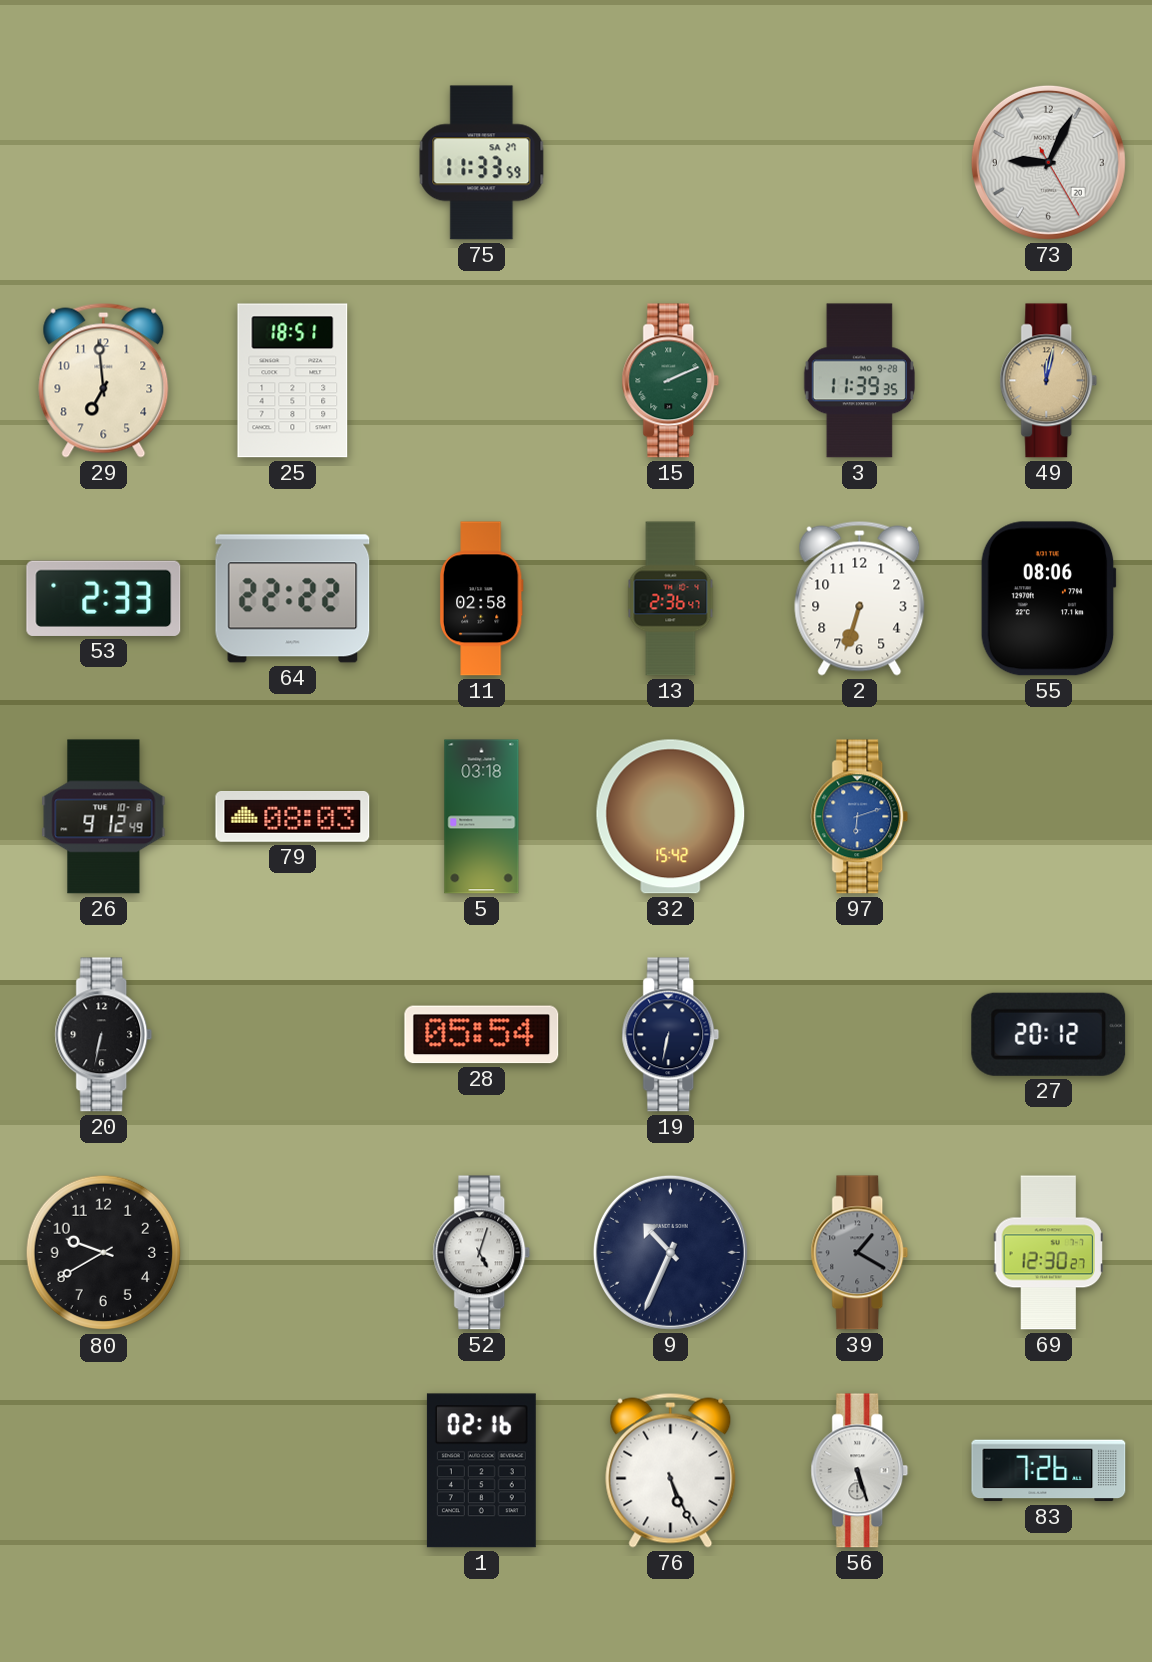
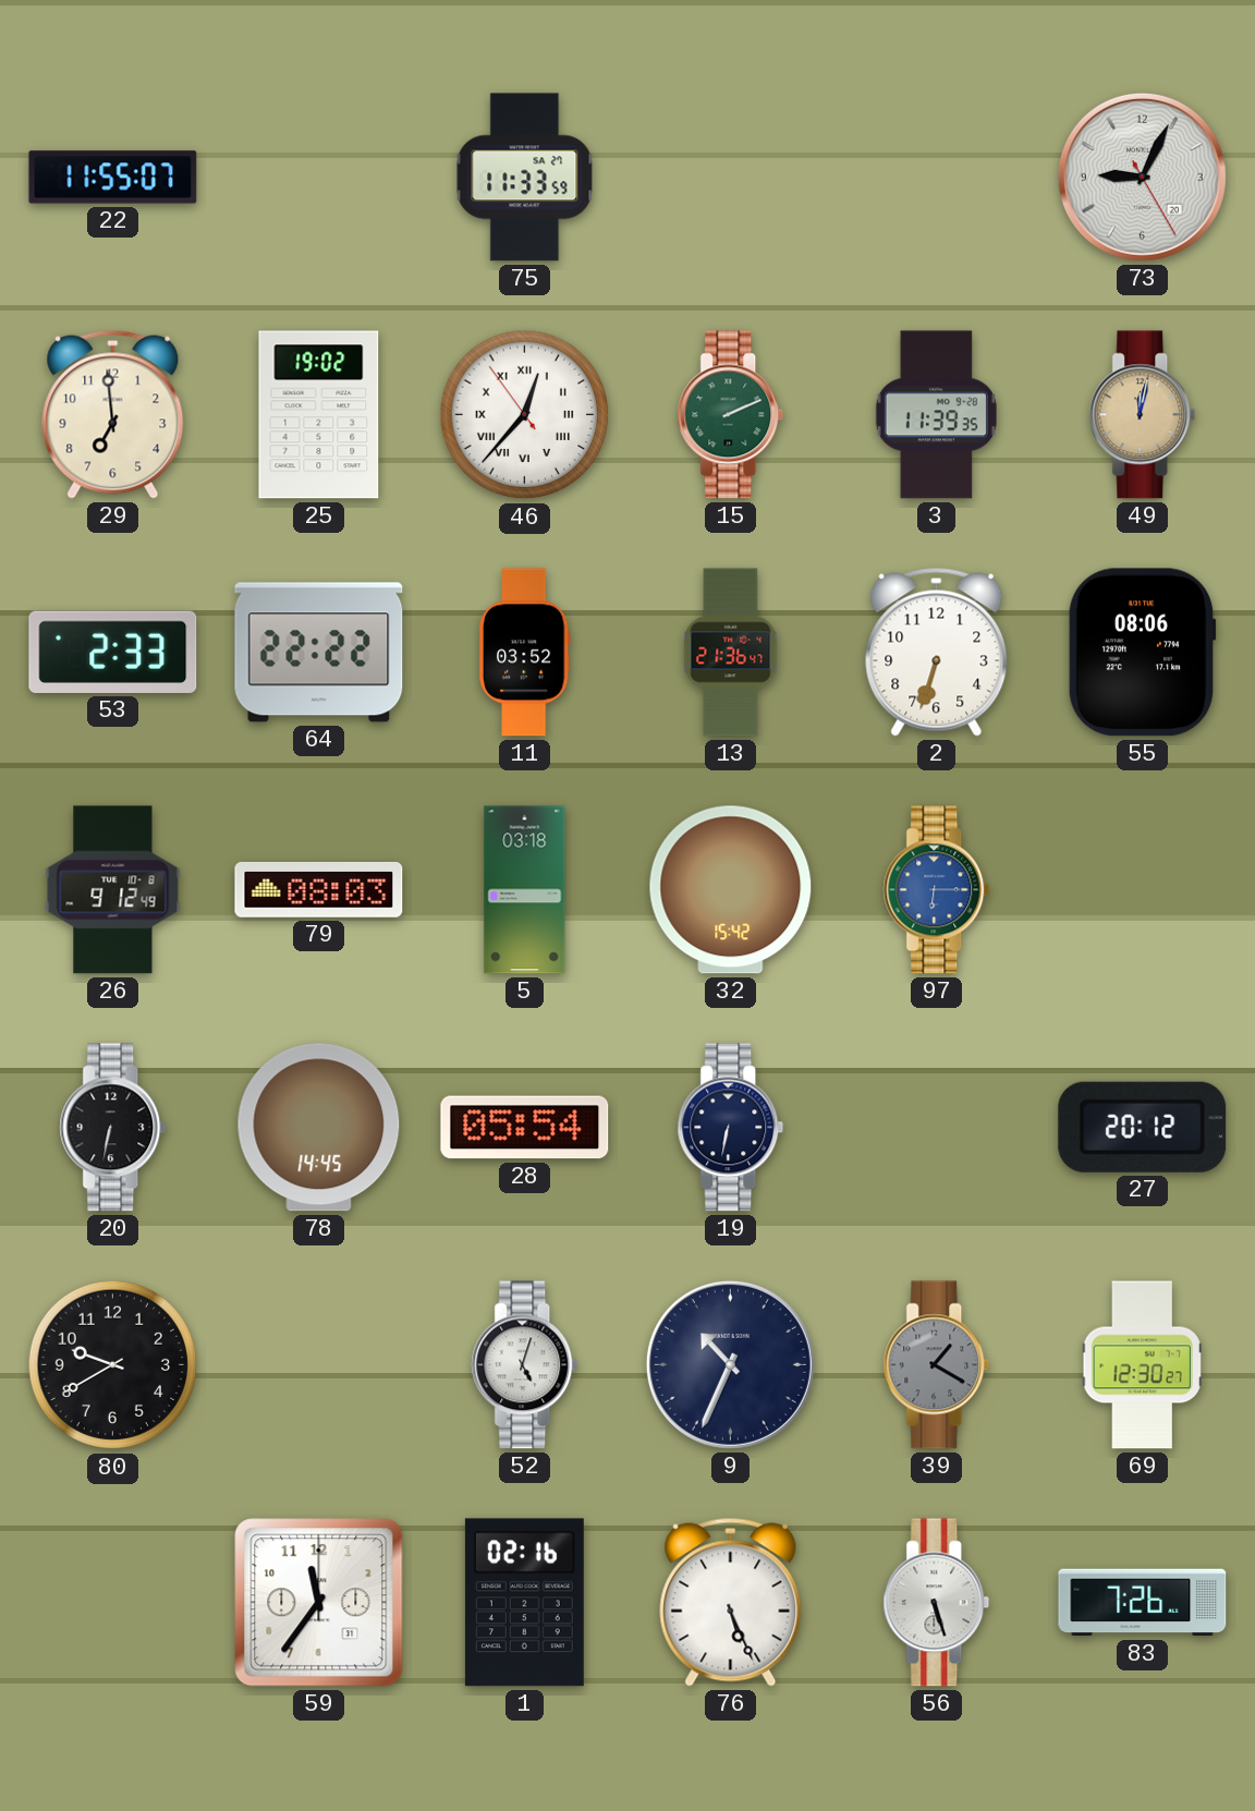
22: none -> 11:55 (113, 178)
25: 18:51 -> 19:02 (319, 415)
46: none -> 12:36 (525, 415)
11: 02:58 -> 03:52 (524, 653)
13: 2:36 -> 21:36 (731, 653)
97: 6:12 -> 6:15 (937, 890)
78: none -> 14:45 (319, 1128)
59: none -> 11:36 (319, 1603)
